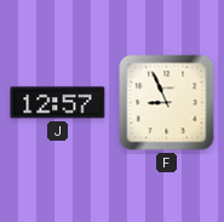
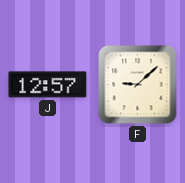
F: 8:56 -> 9:08 (138, 85)
